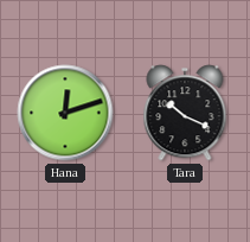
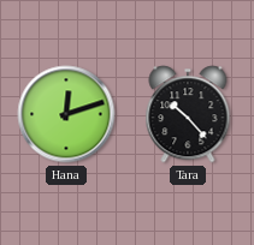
Tara: 10:19 -> 10:23 (188, 114)
